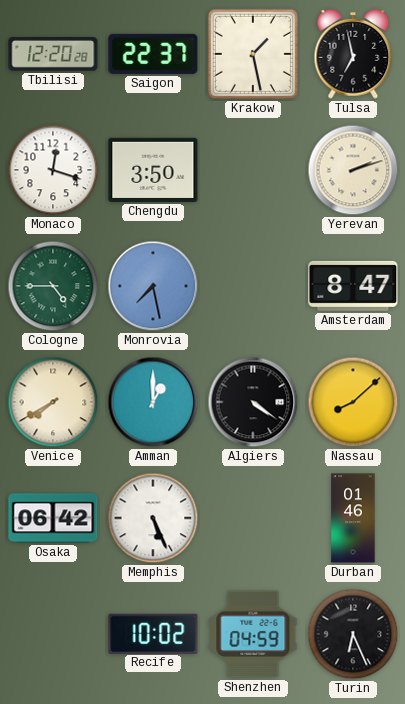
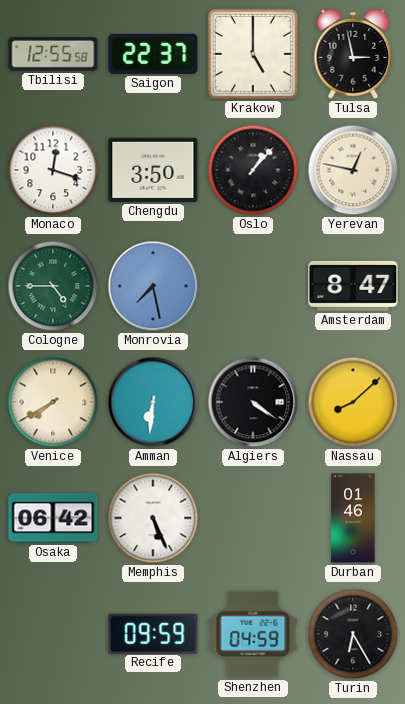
Tbilisi: 12:20 -> 12:55 (53, 54)
Krakow: 1:28 -> 5:00 (253, 54)
Tulsa: 6:58 -> 2:58 (353, 54)
Oslo: none -> 1:07 (253, 170)
Yerevan: 2:12 -> 12:47 (353, 170)
Amman: 1:00 -> 6:31 (153, 402)
Recife: 10:02 -> 09:59 (153, 633)
Turin: 6:26 -> 6:25 (353, 634)
